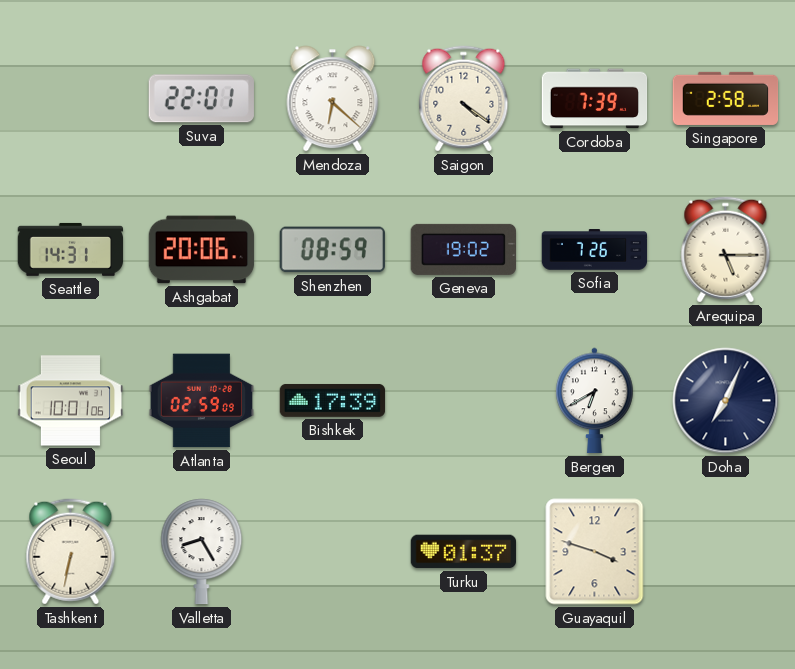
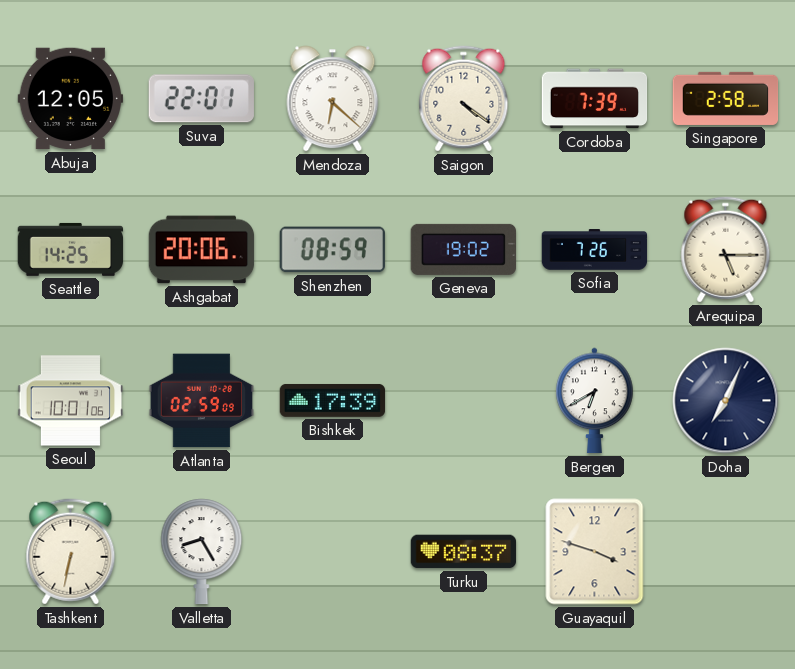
Abuja: none -> 12:05 (71, 99)
Seattle: 14:31 -> 14:25 (71, 249)
Turku: 01:37 -> 08:37 (464, 552)
